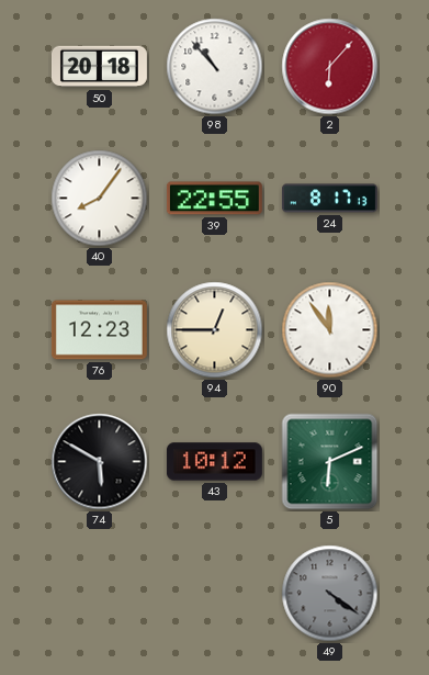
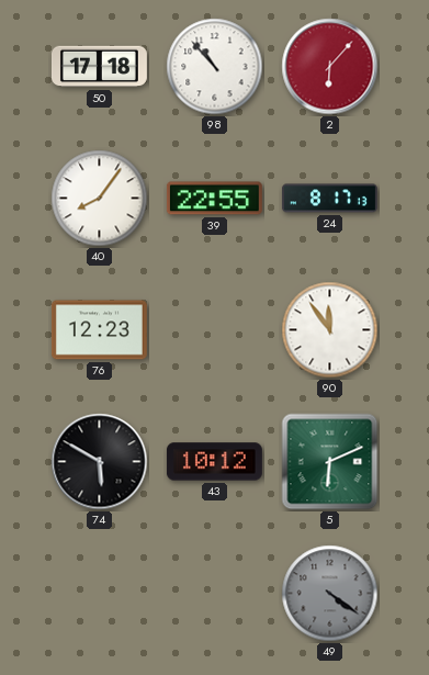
50: 20:18 -> 17:18 (99, 67)
94: 12:45 -> none (215, 330)
